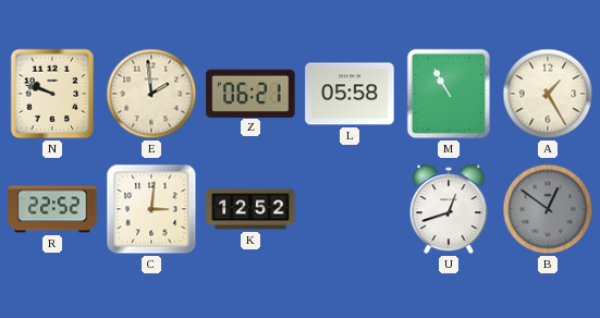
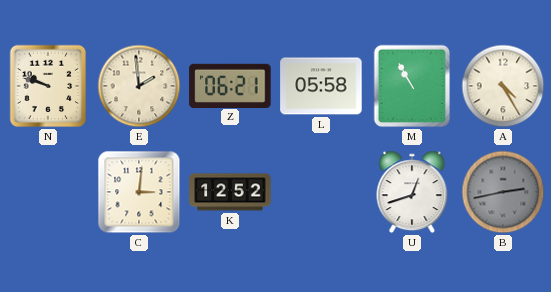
A: 1:25 -> 4:25 (503, 86)
R: 22:52 -> none (52, 209)
B: 12:51 -> 2:43 (503, 192)
